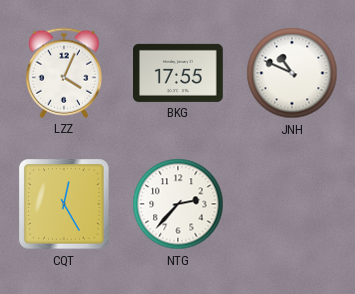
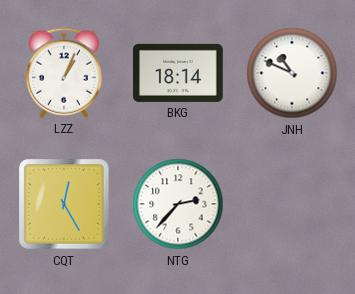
LZZ: 4:04 -> 1:04 (63, 73)
BKG: 17:55 -> 18:14 (178, 73)
